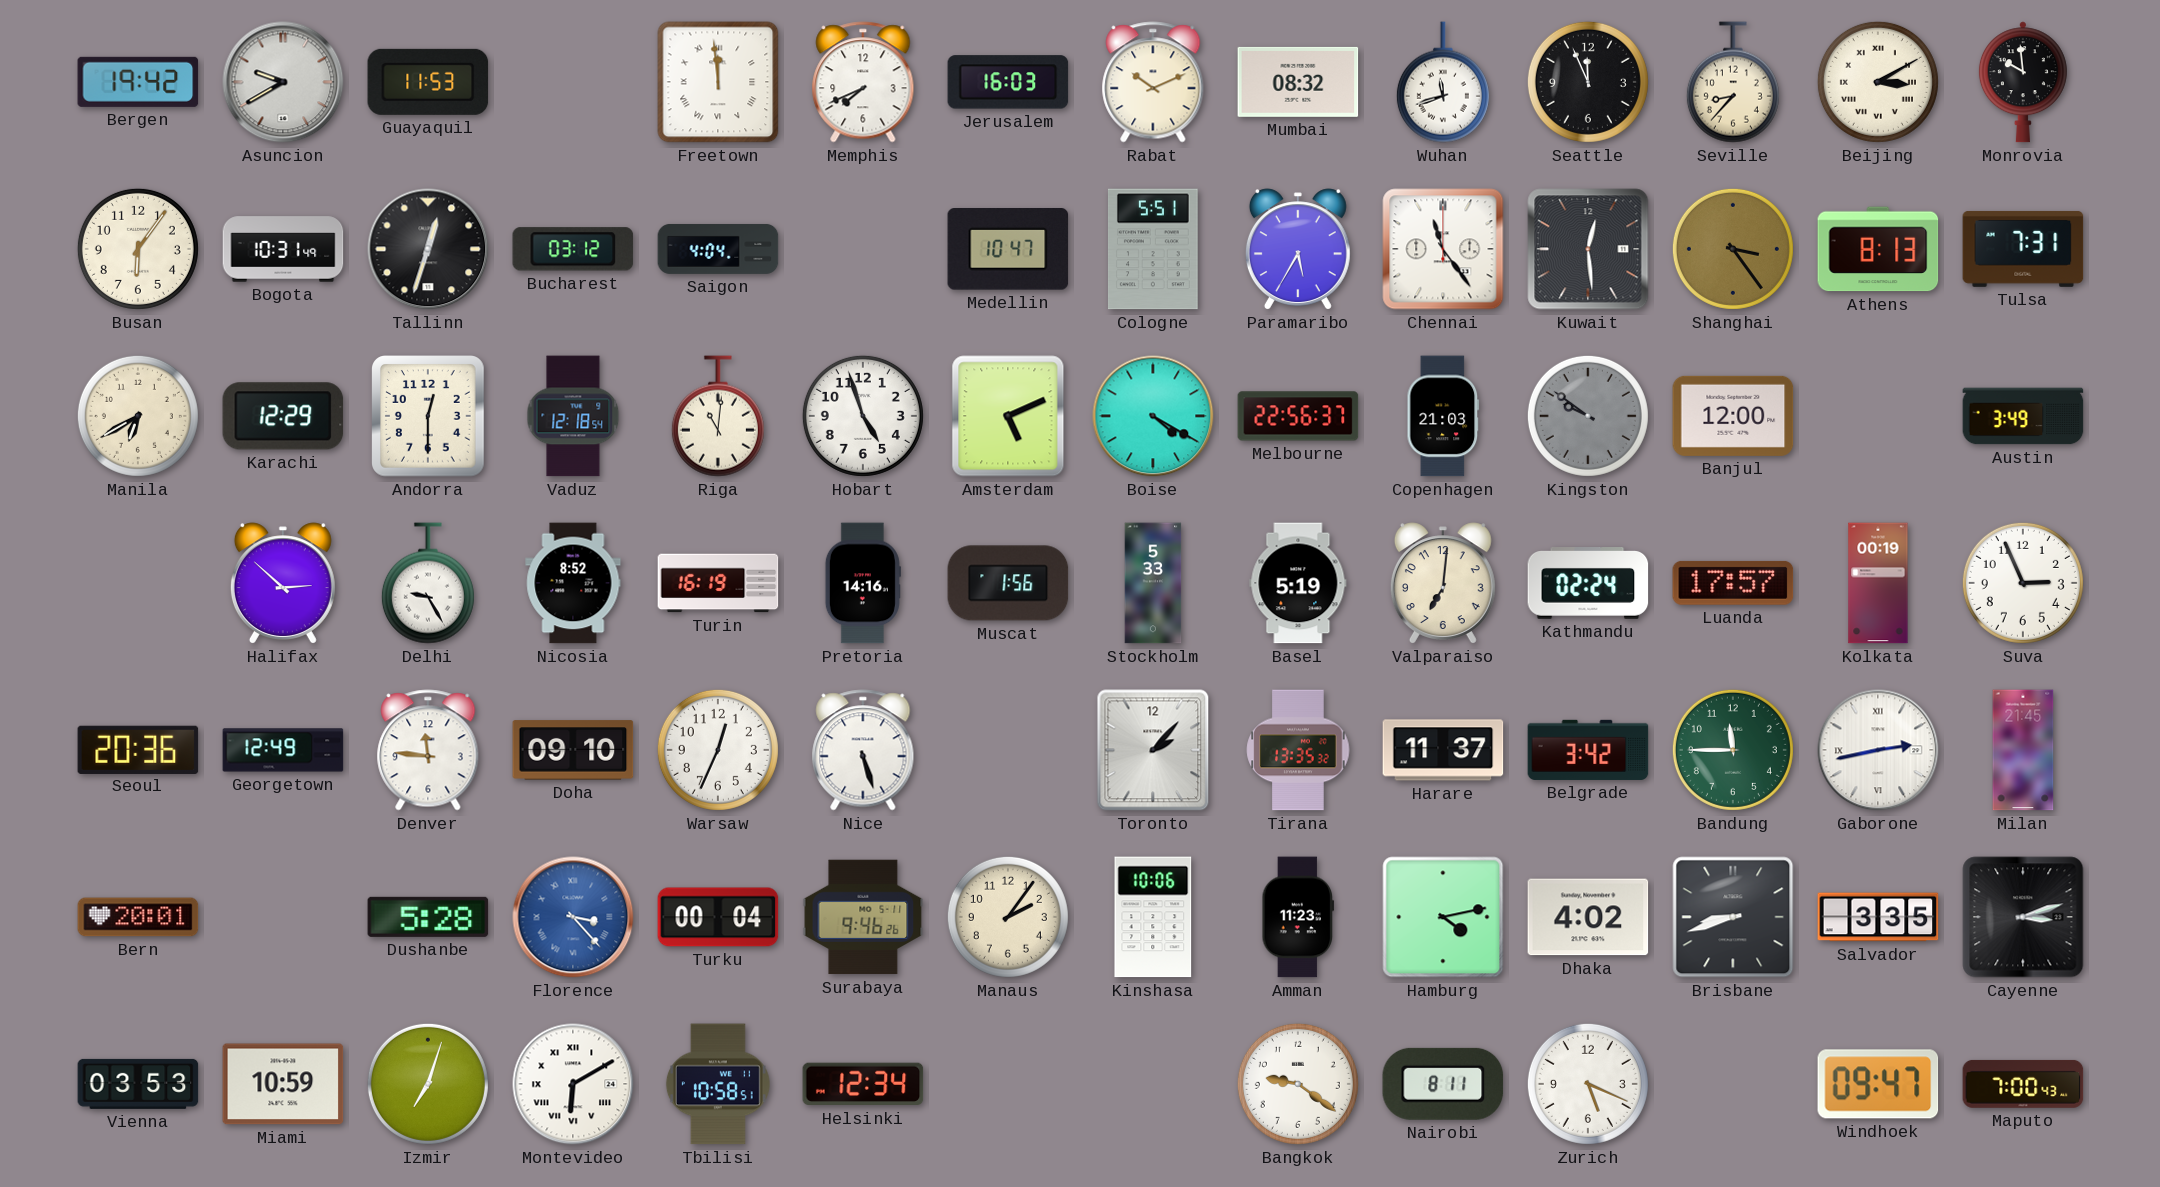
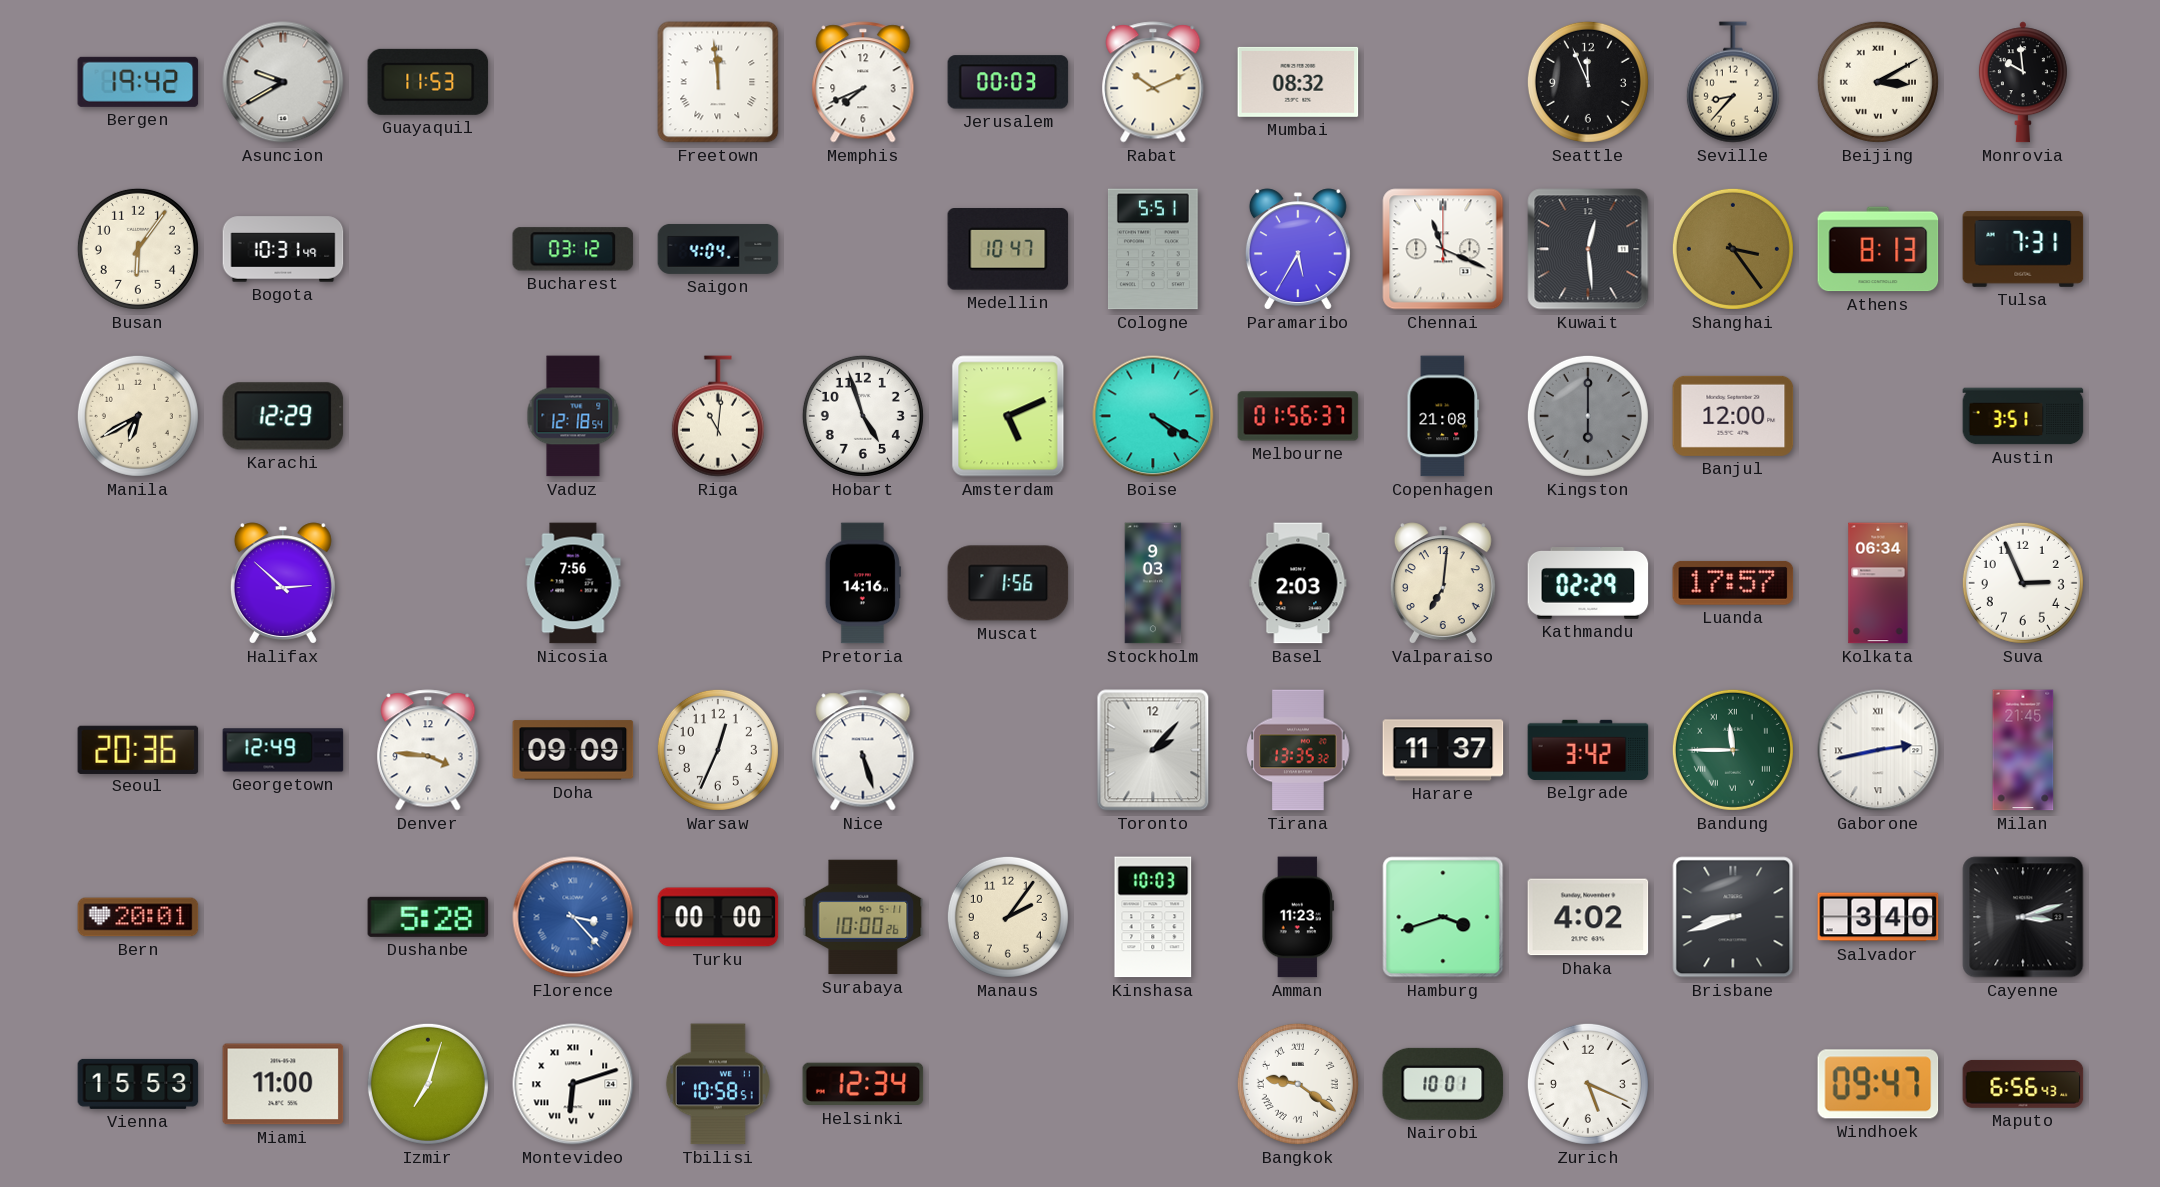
Jerusalem: 16:03 -> 00:03 (1008, 82)
Wuhan: 11:42 -> none (1443, 82)
Tallinn: 12:33 -> none (428, 249)
Chennai: 11:24 -> 11:19 (1443, 249)
Andorra: 12:30 -> none (429, 416)
Melbourne: 22:56 -> 01:56 (1298, 416)
Copenhagen: 21:03 -> 21:08 (1443, 416)
Kingston: 9:51 -> 6:00 (1588, 416)
Austin: 3:49 -> 3:51 (2023, 416)
Delhi: 9:25 -> none (428, 583)
Nicosia: 8:52 -> 7:56 (573, 583)
Turin: 16:19 -> none (718, 583)
Stockholm: 5:33 -> 9:03 (1153, 583)
Basel: 5:19 -> 2:03 (1298, 583)
Kathmandu: 02:24 -> 02:29 (1588, 584)
Kolkata: 00:19 -> 06:34 (1878, 583)
Denver: 11:46 -> 3:46 (428, 750)
Doha: 09:10 -> 09:09 (573, 750)
Bandung numerals: Arabic -> Roman (1733, 750)
Turku: 00:04 -> 00:00 (718, 917)
Surabaya: 9:46 -> 10:00 (863, 917)
Kinshasa: 10:06 -> 10:03 (1153, 917)
Hamburg: 4:13 -> 3:42 (1443, 917)
Salvador: 3:35 -> 3:40 (1878, 917)
Vienna: 03:53 -> 15:53 (138, 1084)
Miami: 10:59 -> 11:00 (283, 1084)
Montevideo: 6:10 -> 6:12 (573, 1084)
Bangkok numerals: Arabic -> Roman (1298, 1084)
Nairobi: 8:11 -> 10:01 (1443, 1084)
Maputo: 7:00 -> 6:56 (2023, 1084)
